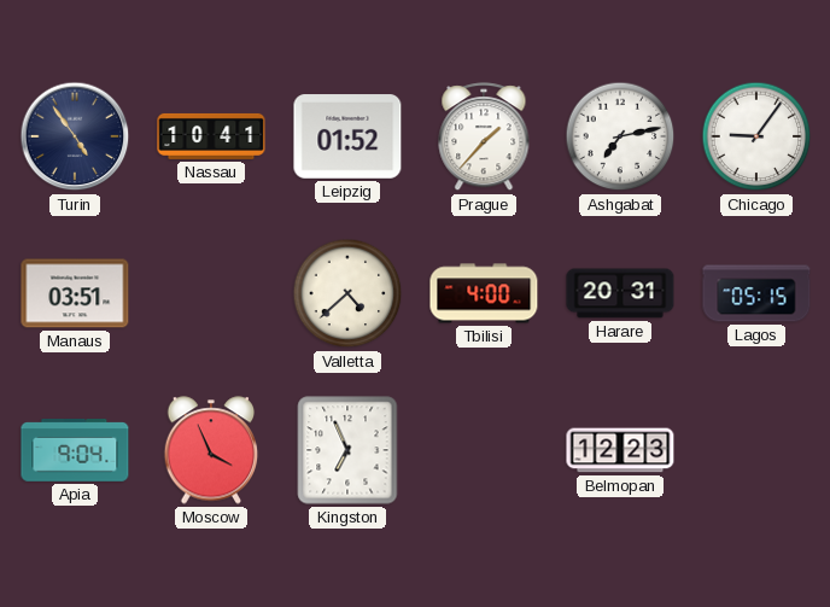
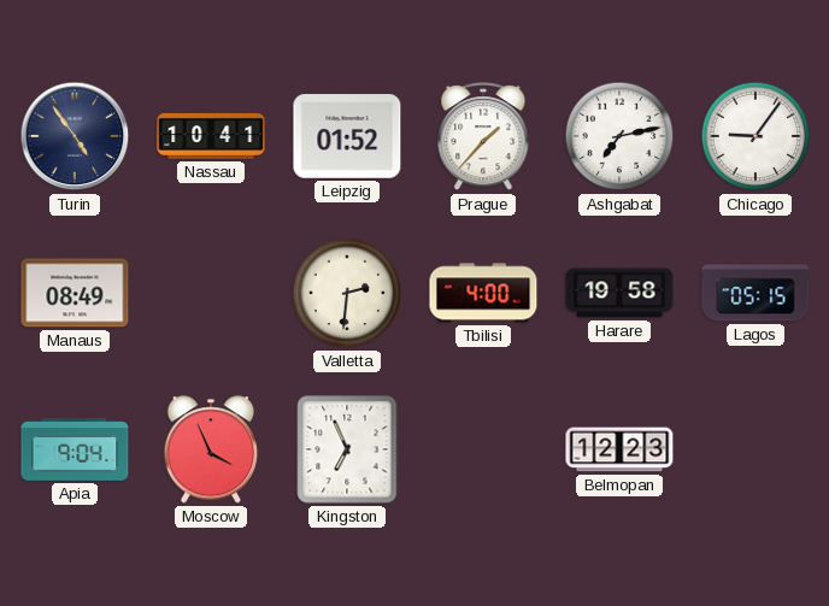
Manaus: 03:51 -> 08:49 (75, 293)
Valletta: 4:38 -> 2:31 (347, 293)
Harare: 20:31 -> 19:58 (619, 293)
